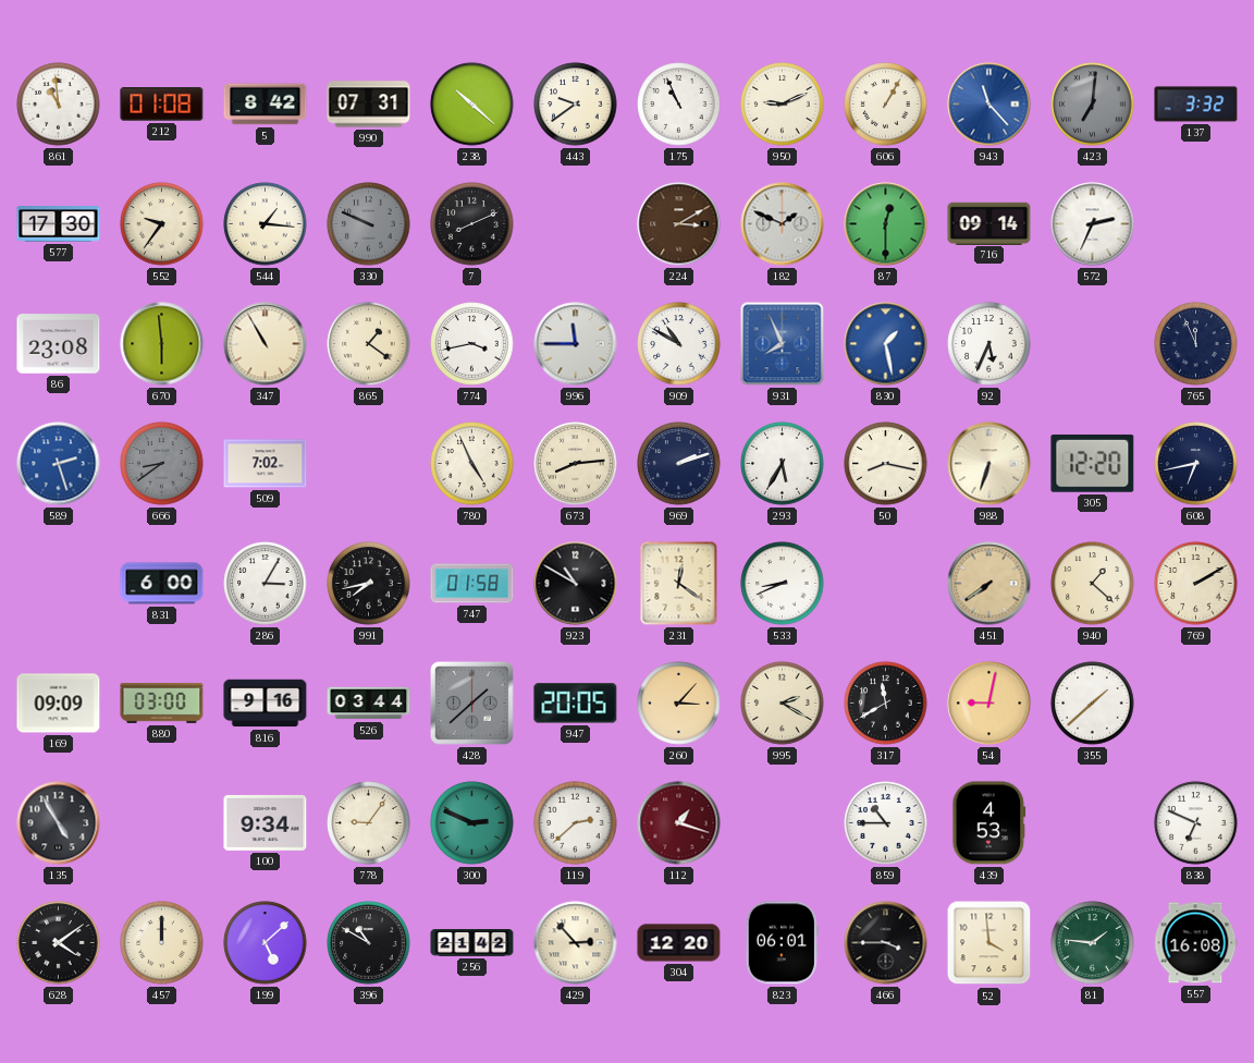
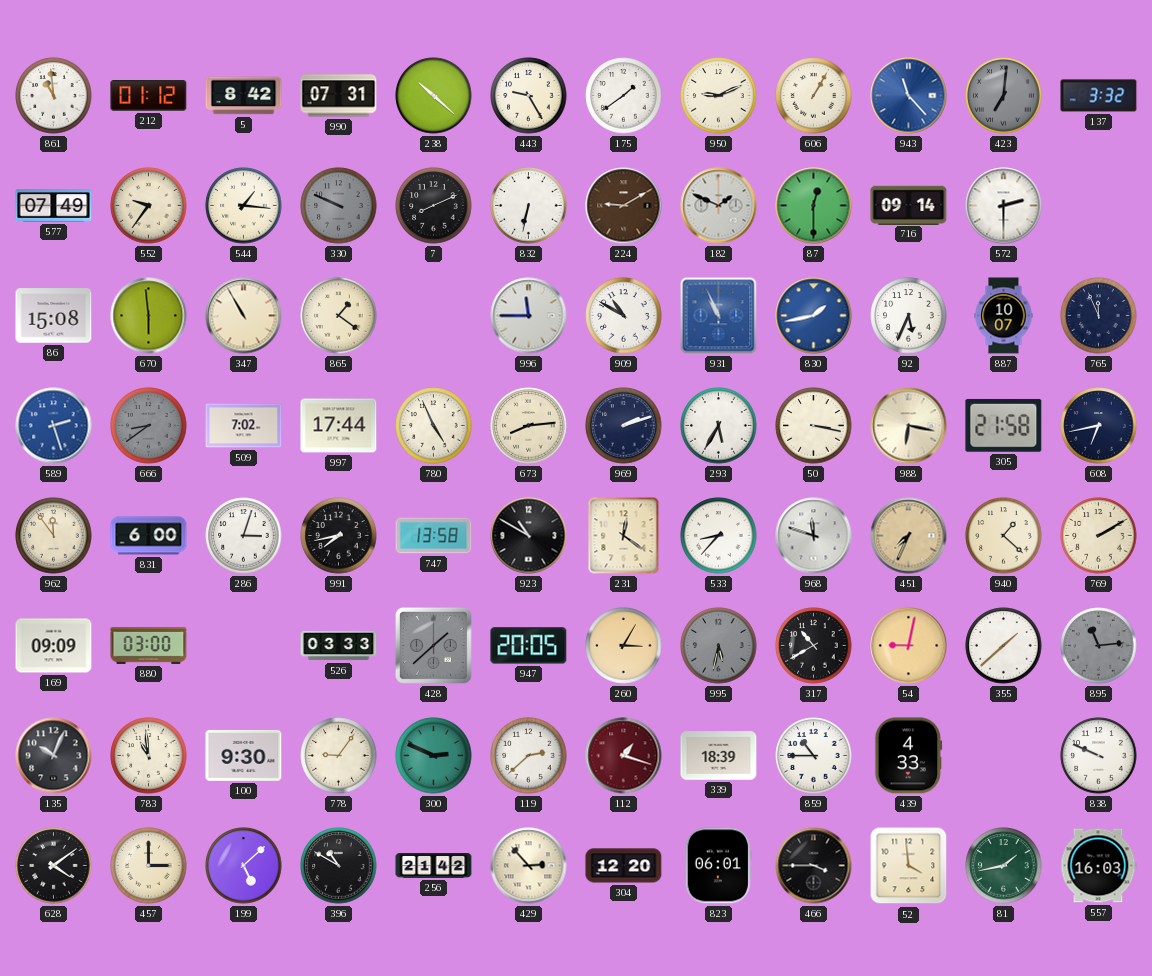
212: 01:08 -> 01:12 (149, 96)
443: 9:39 -> 9:25 (529, 96)
175: 10:56 -> 1:39 (624, 96)
577: 17:30 -> 07:49 (54, 206)
832: none -> 6:32 (529, 206)
224: 3:10 -> 9:10 (624, 206)
572: 2:34 -> 2:30 (1004, 206)
86: 23:08 -> 15:08 (54, 316)
774: 3:43 -> none (472, 344)
931: 7:56 -> 10:56 (719, 316)
830: 1:28 -> 1:43 (814, 316)
887: none -> 10:07 (1004, 316)
997: none -> 17:44 (339, 426)
50: 8:17 -> 3:17 (814, 426)
988: 6:33 -> 6:17 (909, 426)
305: 12:20 -> 21:58 (1004, 425)
962: none -> 11:54 (54, 536)
286: 3:05 -> 3:03 (244, 536)
747: 01:58 -> 13:58 (434, 536)
533: 8:41 -> 8:37 (719, 536)
968: none -> 11:48 (814, 536)
451: 7:39 -> 7:34 (909, 536)
816: 9:16 -> none (266, 704)
526: 03:44 -> 03:33 (339, 646)
260: 3:07 -> 3:05 (624, 646)
995: 2:20 -> 5:32 (719, 646)
995 dial: cream -> grey (719, 646)
317: 11:40 -> 10:40 (814, 646)
895: none -> 11:14 (1099, 646)
135: 4:55 -> 10:04 (54, 756)
783: none -> 10:59 (149, 756)
100: 9:34 -> 9:30 (244, 755)
339: none -> 18:39 (719, 756)
439: 4:53 -> 4:33 (909, 756)
838: 6:49 -> 9:49 (1099, 756)
457: 12:00 -> 3:00 (149, 866)
81: 1:46 -> 1:43 (1004, 866)
557: 16:08 -> 16:03 (1098, 866)
